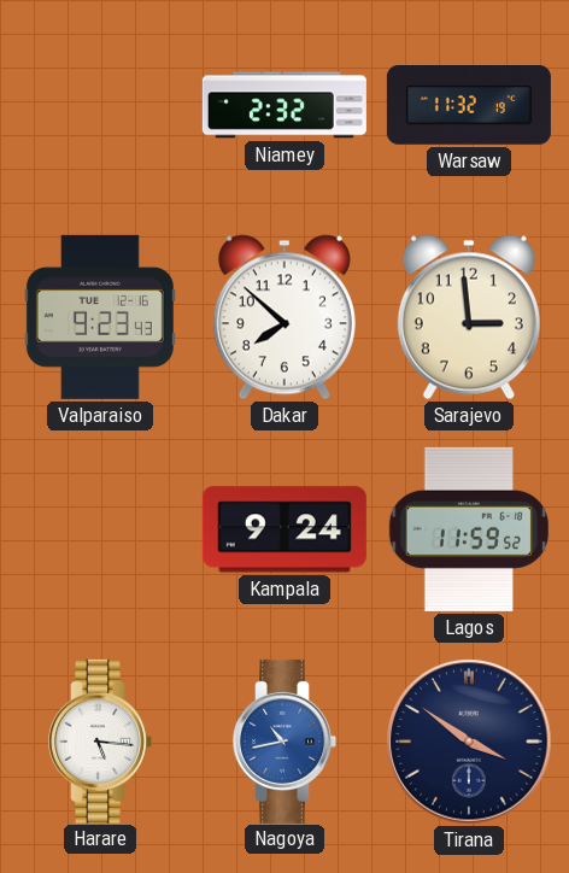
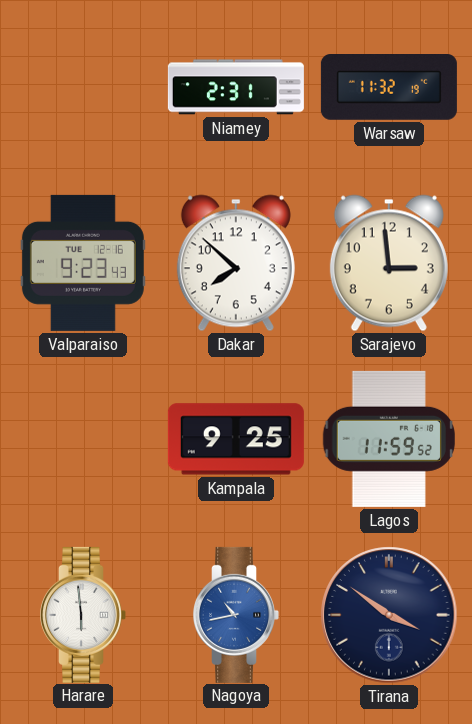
Niamey: 2:32 -> 2:31 (236, 87)
Kampala: 9:24 -> 9:25 (236, 439)
Harare: 5:16 -> 5:59 (83, 615)
